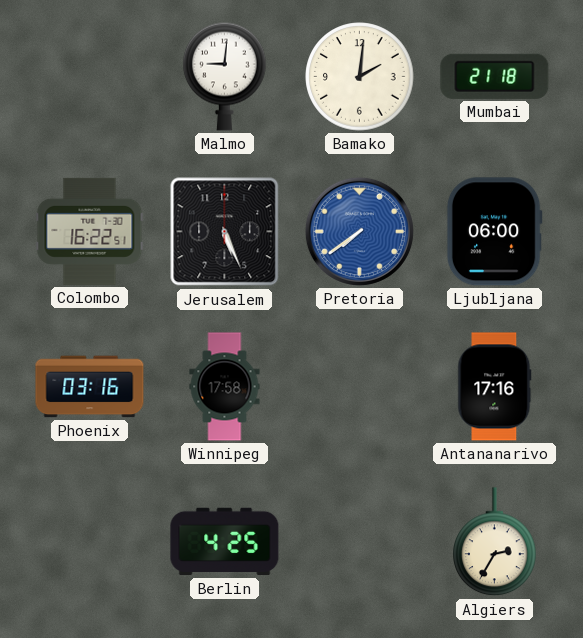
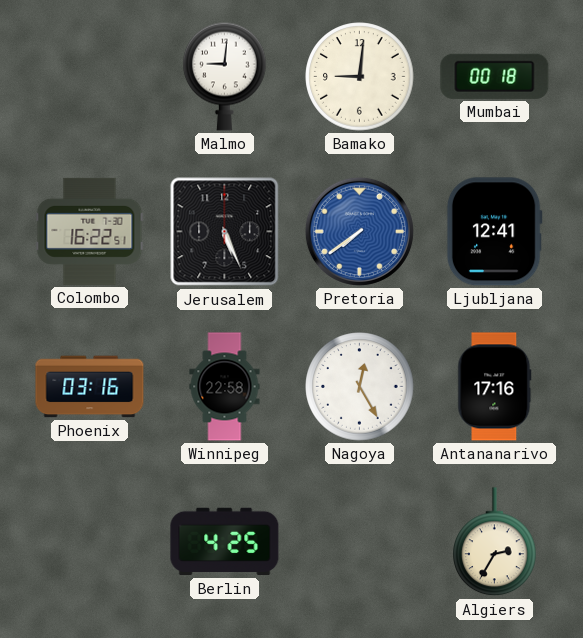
Bamako: 2:01 -> 9:01 (360, 77)
Mumbai: 21:18 -> 00:18 (495, 76)
Ljubljana: 06:00 -> 12:41 (494, 232)
Winnipeg: 17:58 -> 22:58 (225, 387)
Nagoya: none -> 12:25 (360, 387)
